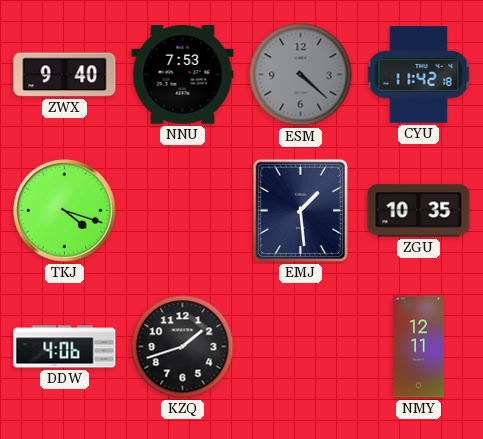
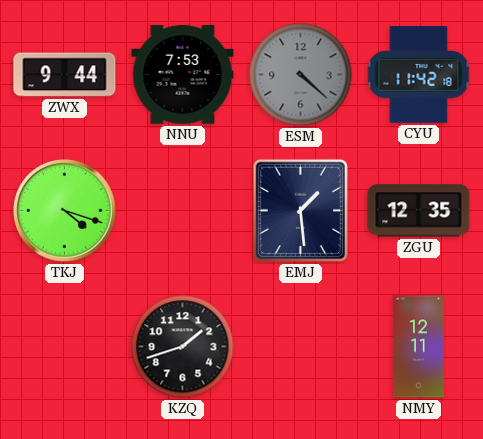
ZWX: 9:40 -> 9:44 (65, 75)
ZGU: 10:35 -> 12:35 (419, 211)
DDW: 4:06 -> none (65, 347)
